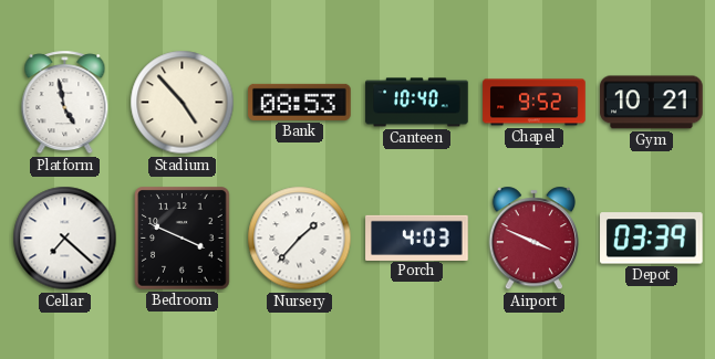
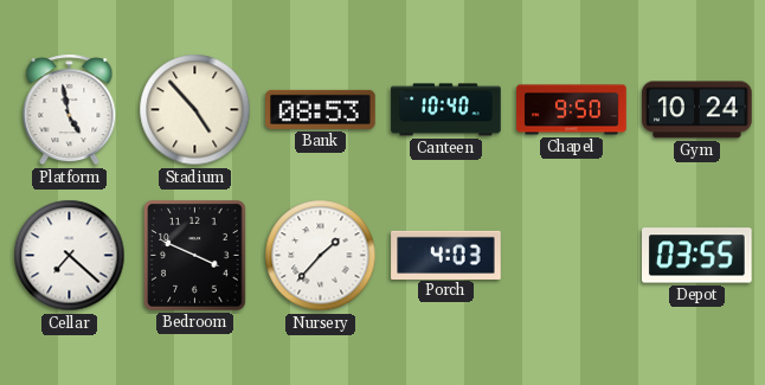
Chapel: 9:52 -> 9:50 (572, 110)
Gym: 10:21 -> 10:24 (697, 110)
Airport: 3:49 -> none (533, 239)
Depot: 03:39 -> 03:55 (697, 256)
